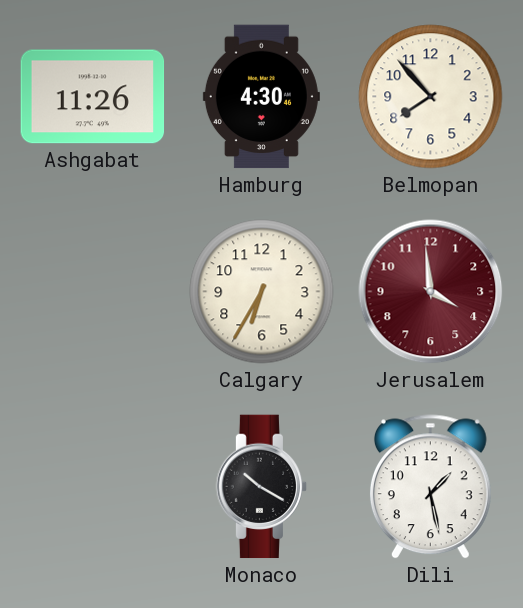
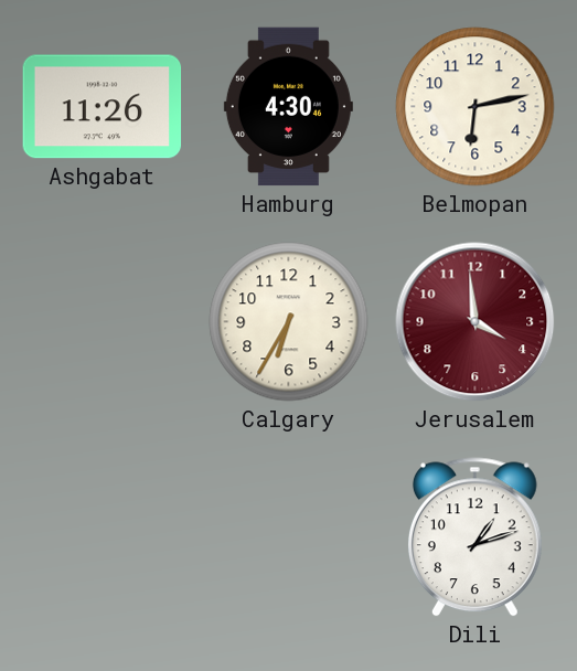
Belmopan: 7:53 -> 6:13 (476, 107)
Monaco: 10:20 -> none (262, 487)
Dili: 1:28 -> 1:12 (474, 537)
